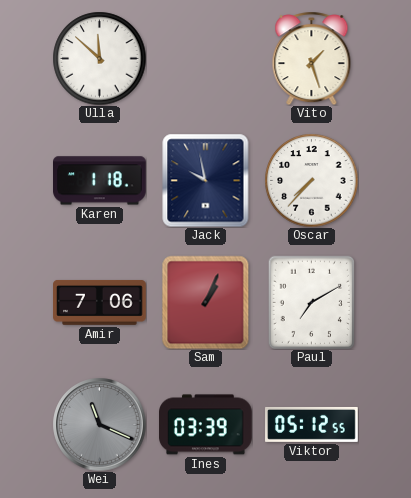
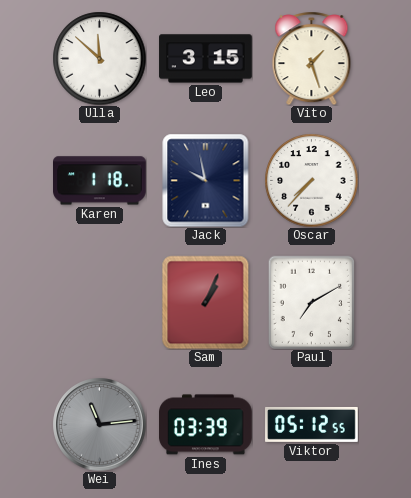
Leo: none -> 3:15 (206, 59)
Amir: 7:06 -> none (100, 302)
Wei: 11:19 -> 11:14 (99, 424)
